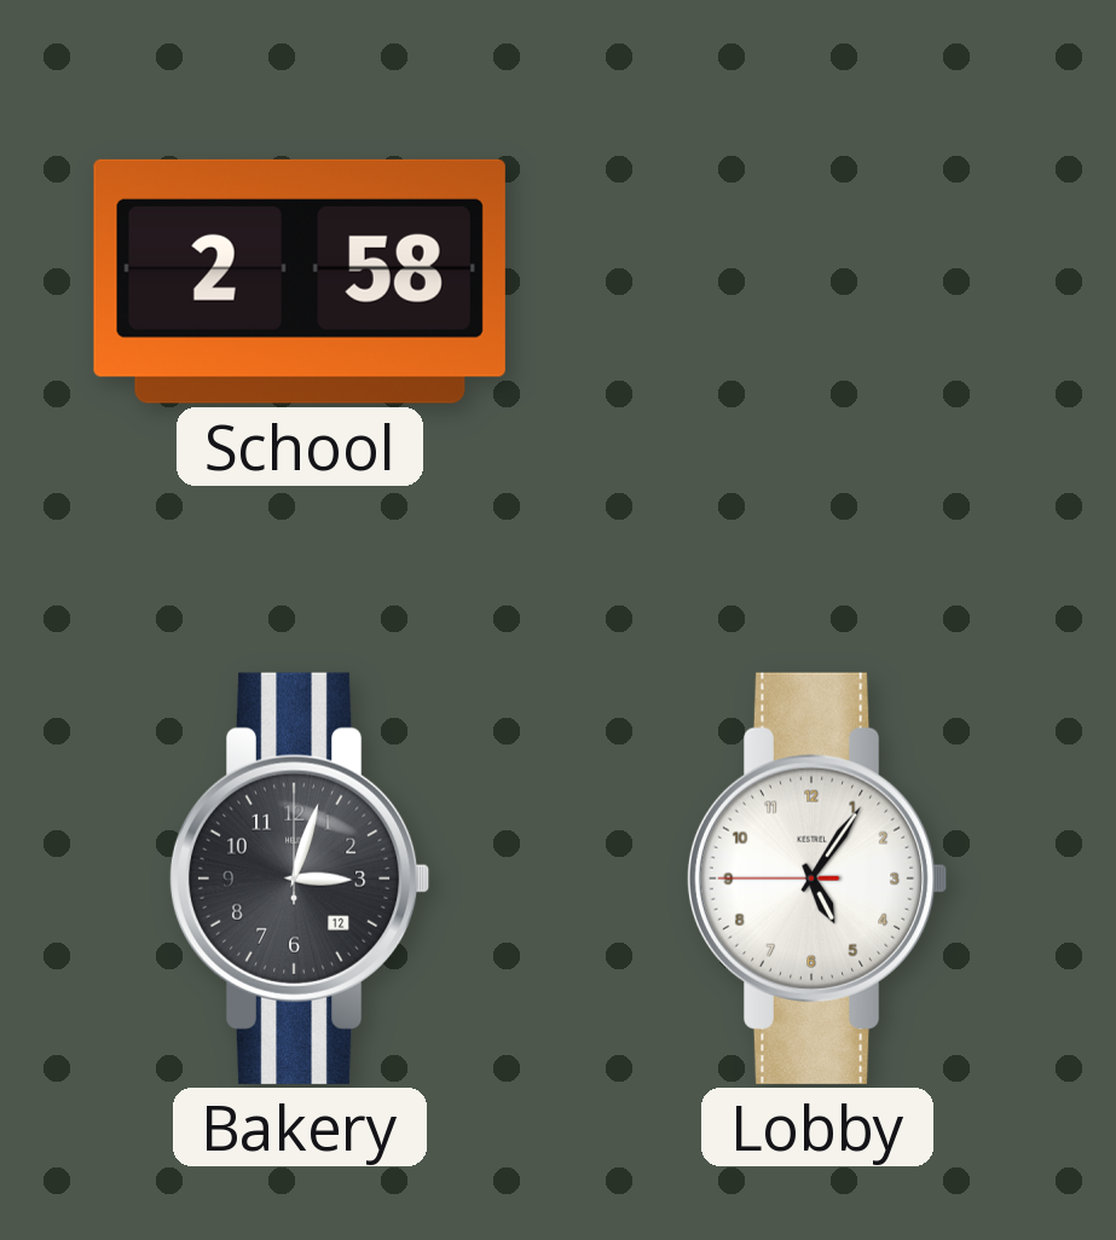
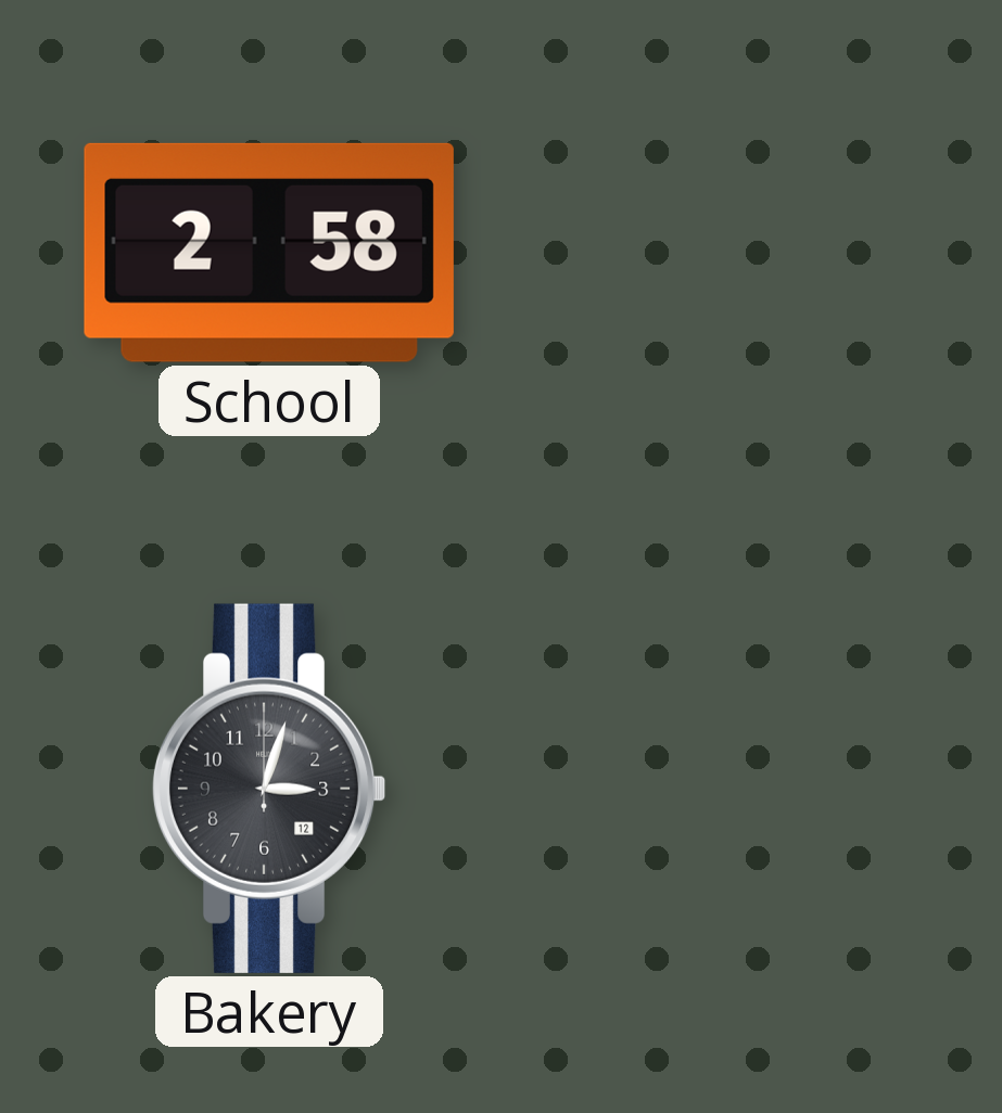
Lobby: 5:05 -> none (817, 879)
